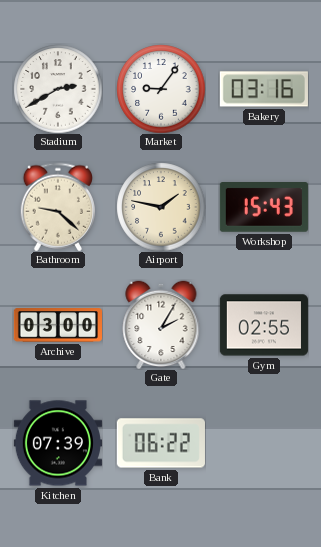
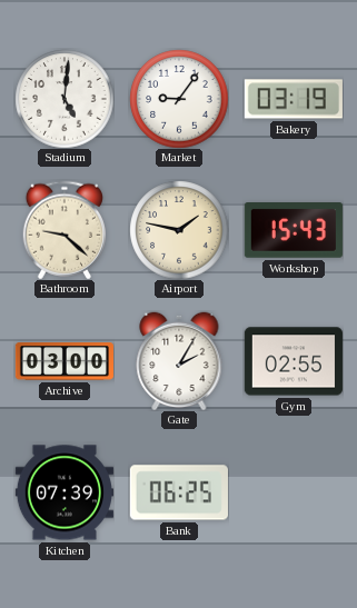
Stadium: 2:40 -> 5:01 (65, 99)
Bakery: 03:16 -> 03:19 (294, 99)
Bank: 06:22 -> 06:25 (179, 492)
